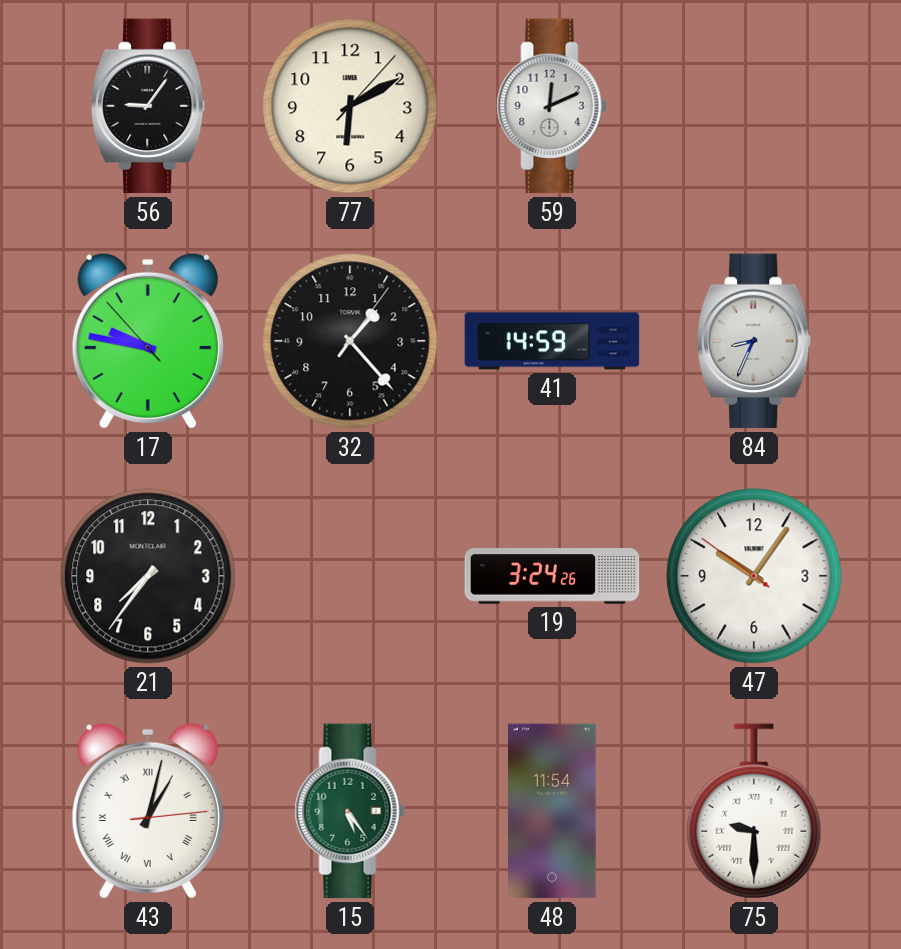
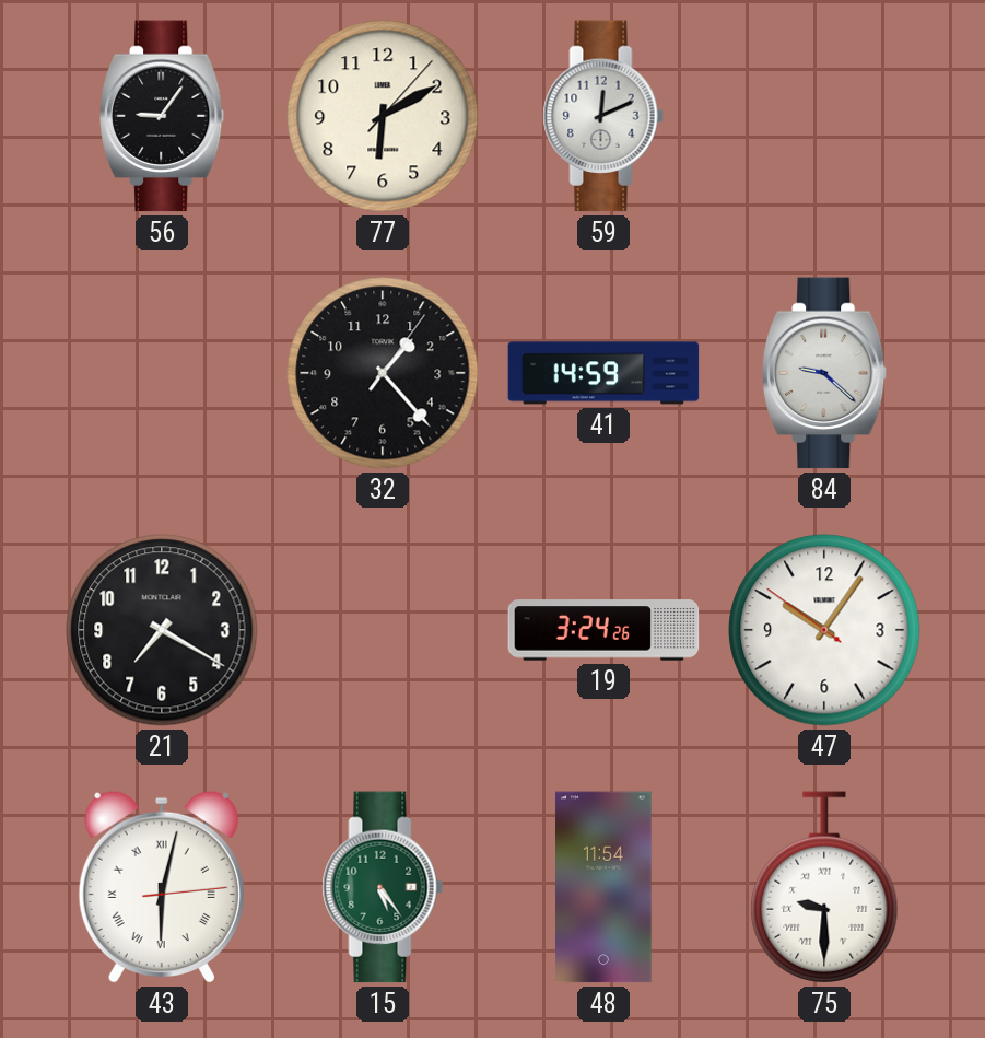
17: 9:46 -> none (148, 341)
84: 8:34 -> 9:22 (825, 373)
21: 7:36 -> 7:20 (162, 630)
43: 1:02 -> 6:02 (162, 887)
